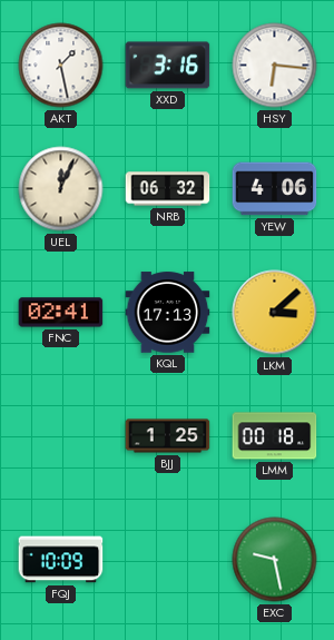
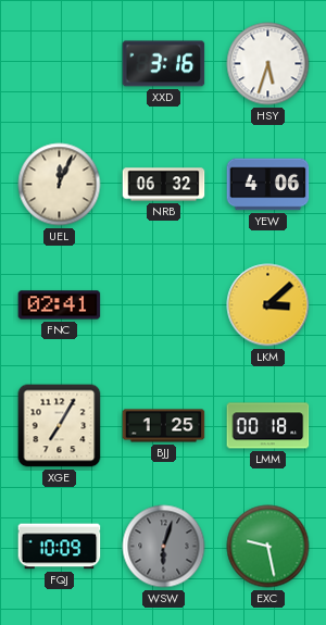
AKT: 1:28 -> none (61, 66)
HSY: 6:16 -> 5:33 (268, 64)
KQL: 17:13 -> none (168, 313)
XGE: none -> 7:05 (60, 426)
WSW: none -> 6:03 (164, 547)
